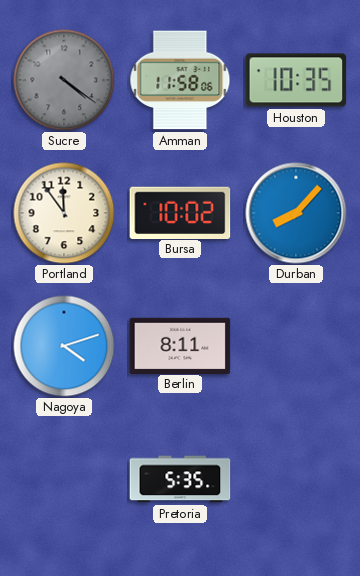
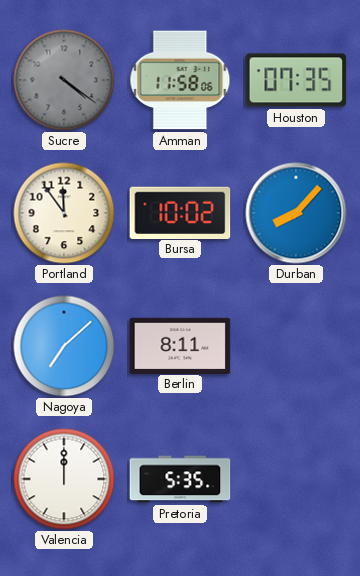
Houston: 10:35 -> 07:35 (296, 80)
Nagoya: 4:12 -> 7:08 (64, 346)
Valencia: none -> 12:00 (64, 479)
